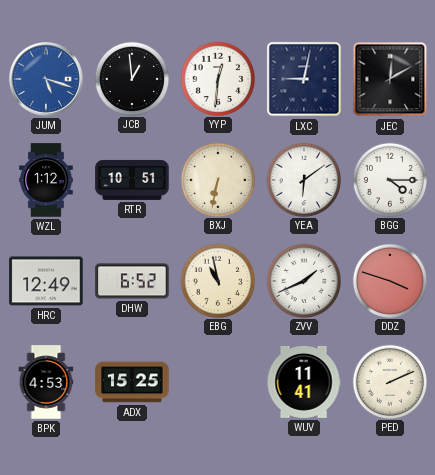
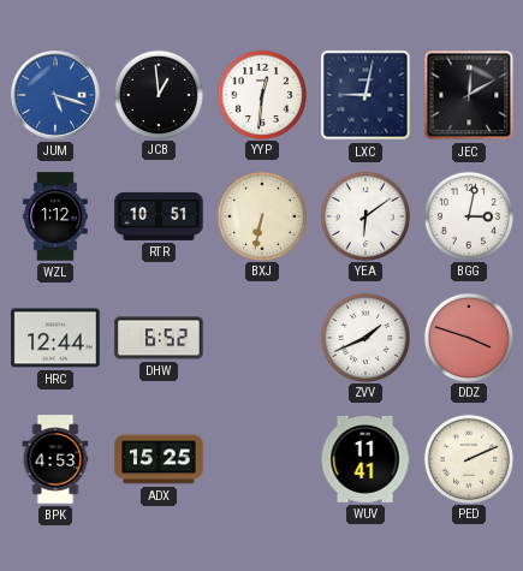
BGG: 4:15 -> 3:02 (468, 215)
HRC: 12:49 -> 12:44 (55, 338)
EBG: 10:58 -> none (217, 280)
